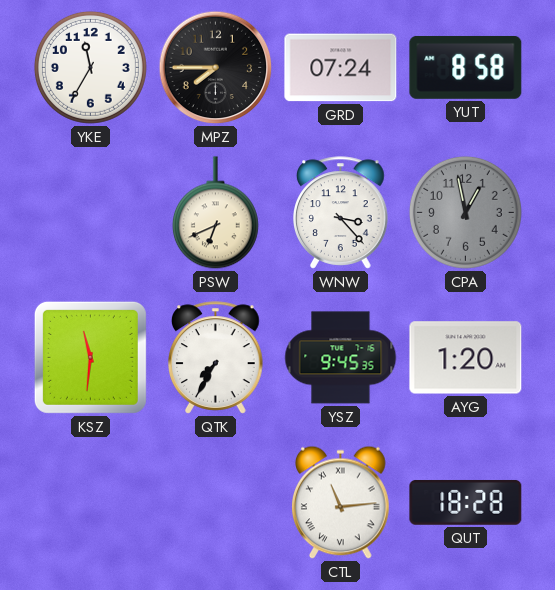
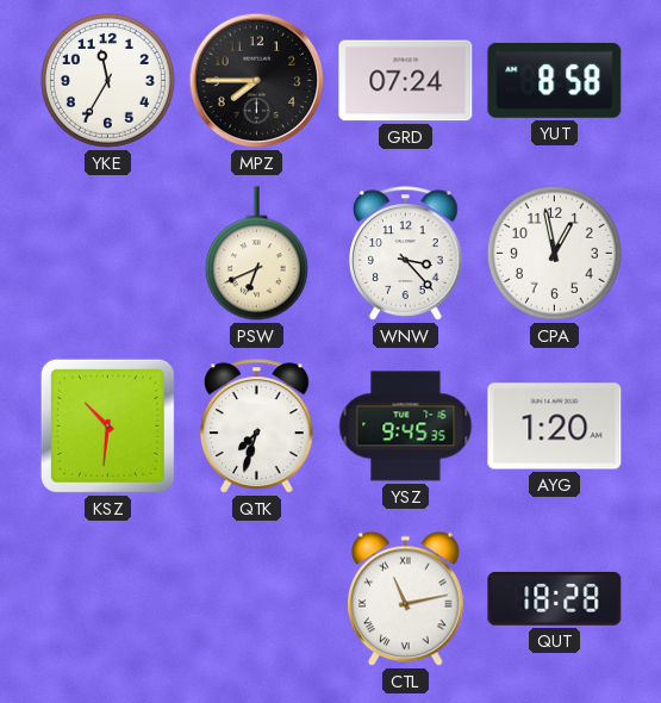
CPA dial: grey -> white (554, 253)
KSZ: 11:31 -> 10:31 (107, 425)
QTK: 7:35 -> 7:33 (257, 427)
CTL: 11:14 -> 11:13 (406, 599)
